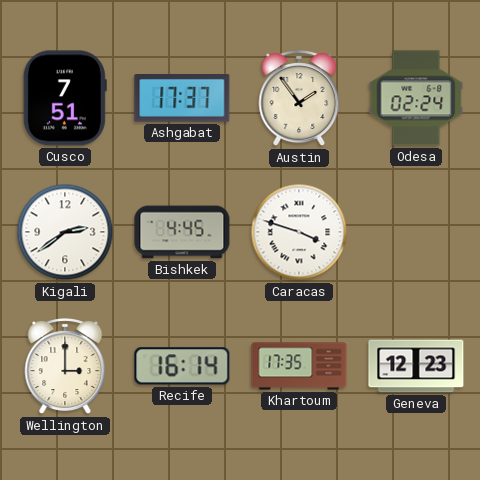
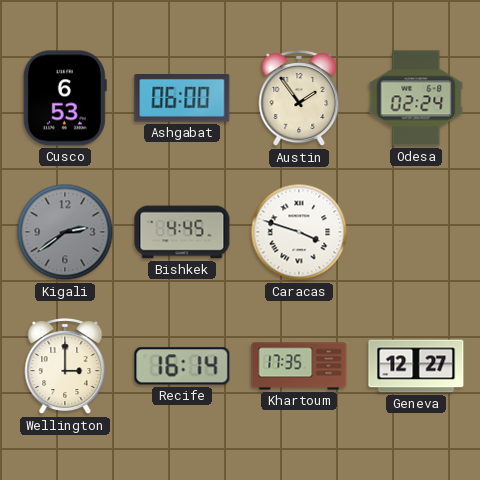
Cusco: 7:51 -> 6:53 (65, 98)
Ashgabat: 17:37 -> 06:00 (182, 99)
Kigali dial: white -> grey (65, 232)
Geneva: 12:23 -> 12:27 (416, 366)
